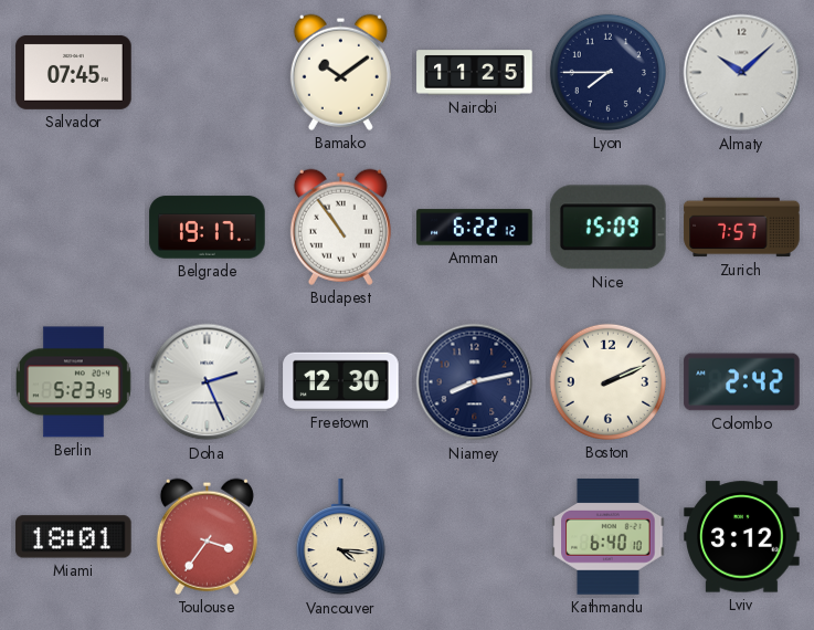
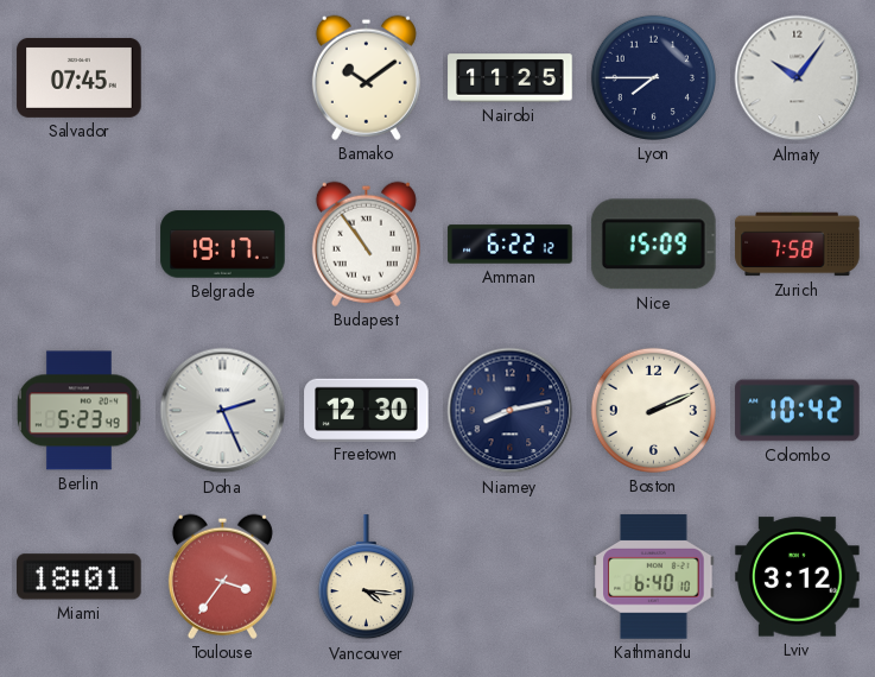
Almaty: 10:08 -> 10:06 (798, 78)
Zurich: 7:57 -> 7:58 (798, 245)
Colombo: 2:42 -> 10:42 (798, 411)
